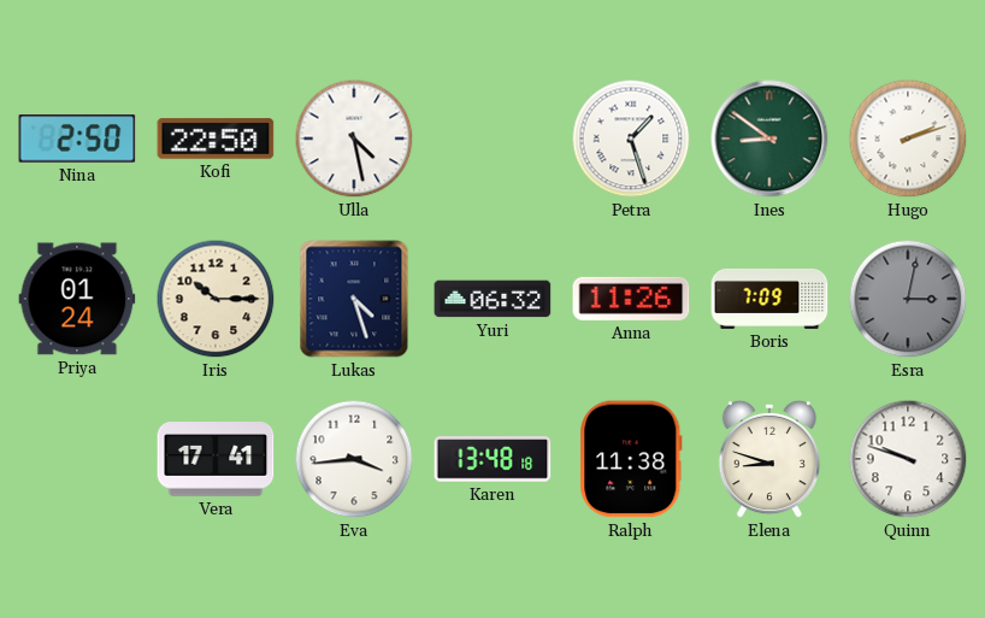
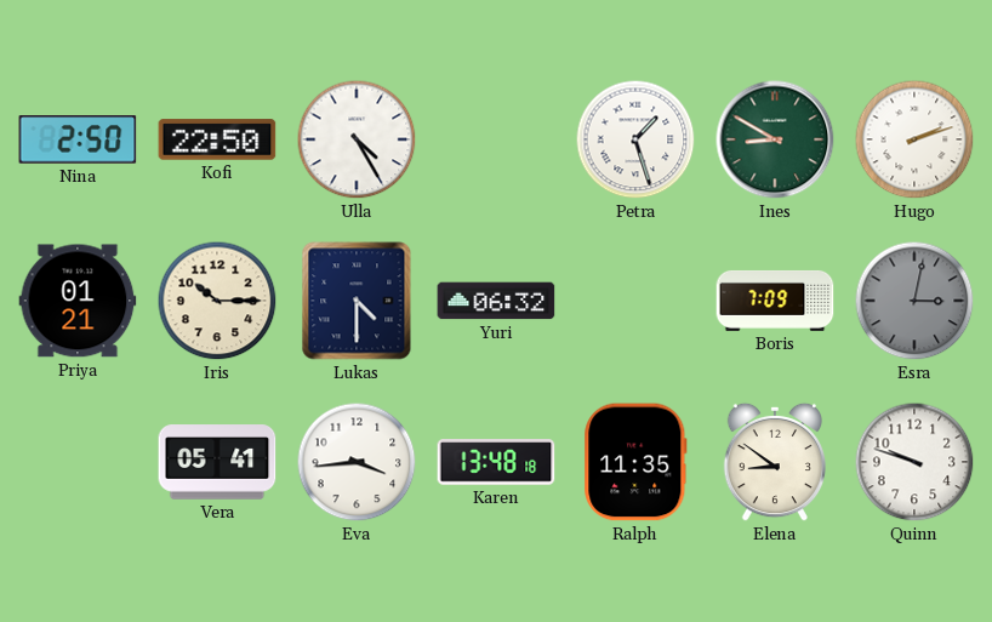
Ulla: 4:28 -> 4:25 (357, 139)
Ines: 8:51 -> 8:50 (775, 139)
Priya: 01:24 -> 01:21 (78, 301)
Lukas: 4:27 -> 4:30 (357, 301)
Anna: 11:26 -> none (631, 299)
Vera: 17:41 -> 05:41 (217, 462)
Ralph: 11:38 -> 11:35 (635, 462)
Elena: 8:48 -> 8:51 (774, 462)
